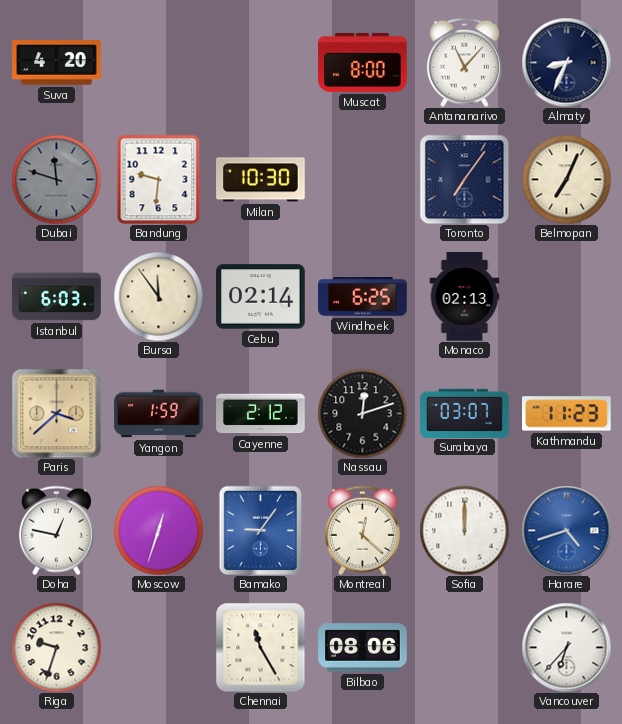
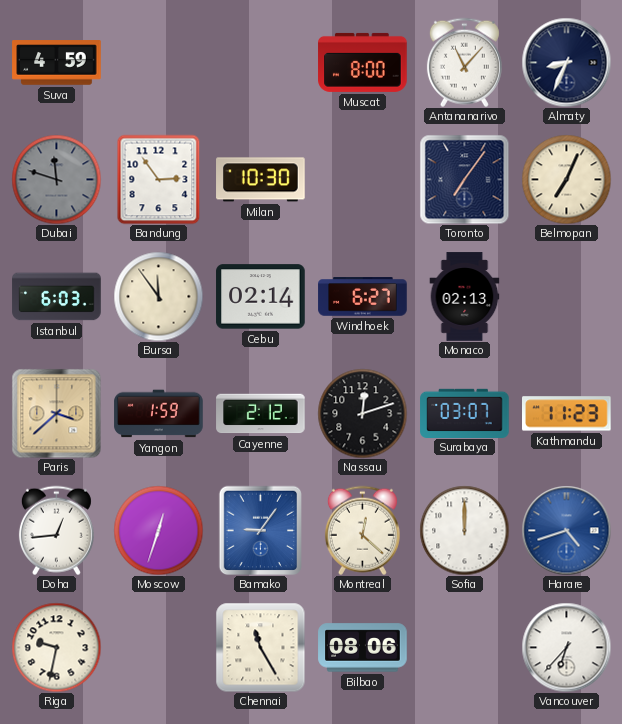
Suva: 4:20 -> 4:59 (57, 63)
Bandung: 9:31 -> 2:54 (159, 179)
Windhoek: 6:25 -> 6:27 (363, 297)
Doha: 12:47 -> 12:44 (56, 530)
Riga: 9:33 -> 9:32 (56, 647)
